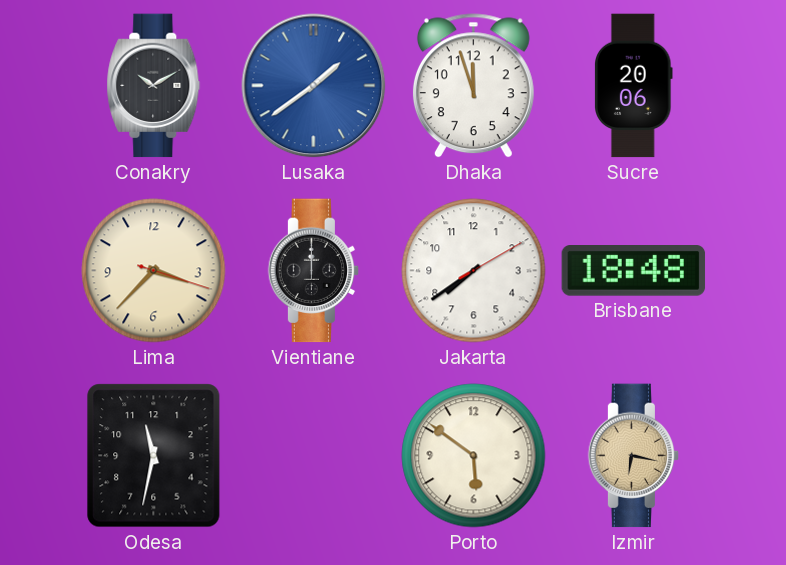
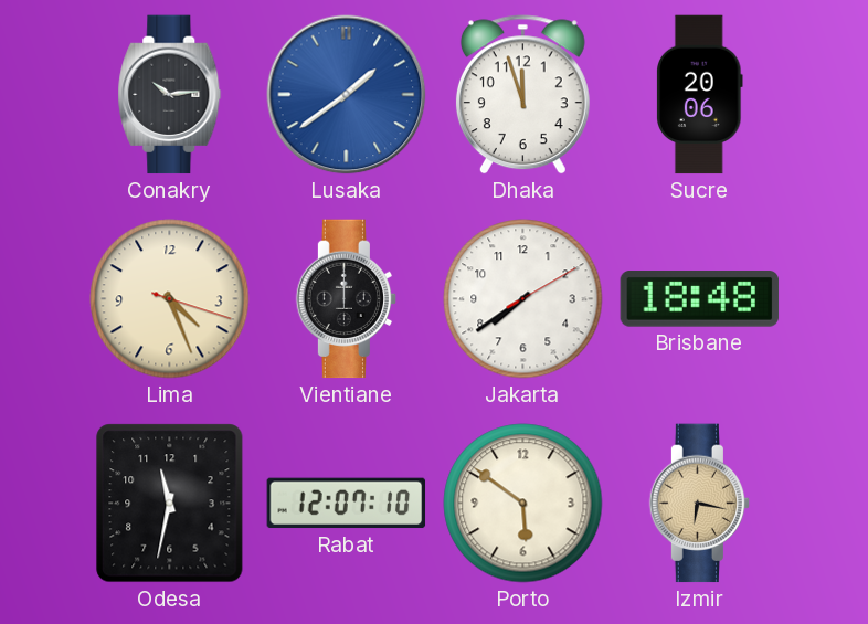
Conakry: 10:10 -> 10:14 (170, 95)
Lima: 3:37 -> 4:26 (170, 299)
Rabat: none -> 12:07 (347, 504)
